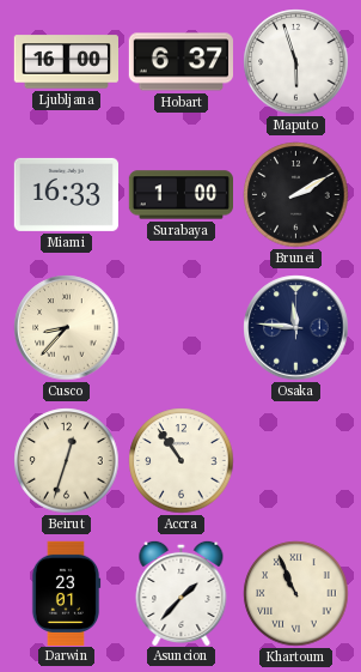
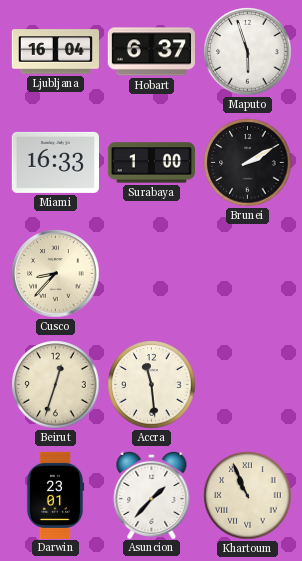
Ljubljana: 16:00 -> 16:04 (55, 52)
Osaka: 11:46 -> none (296, 328)
Accra: 10:54 -> 11:29 (152, 385)
